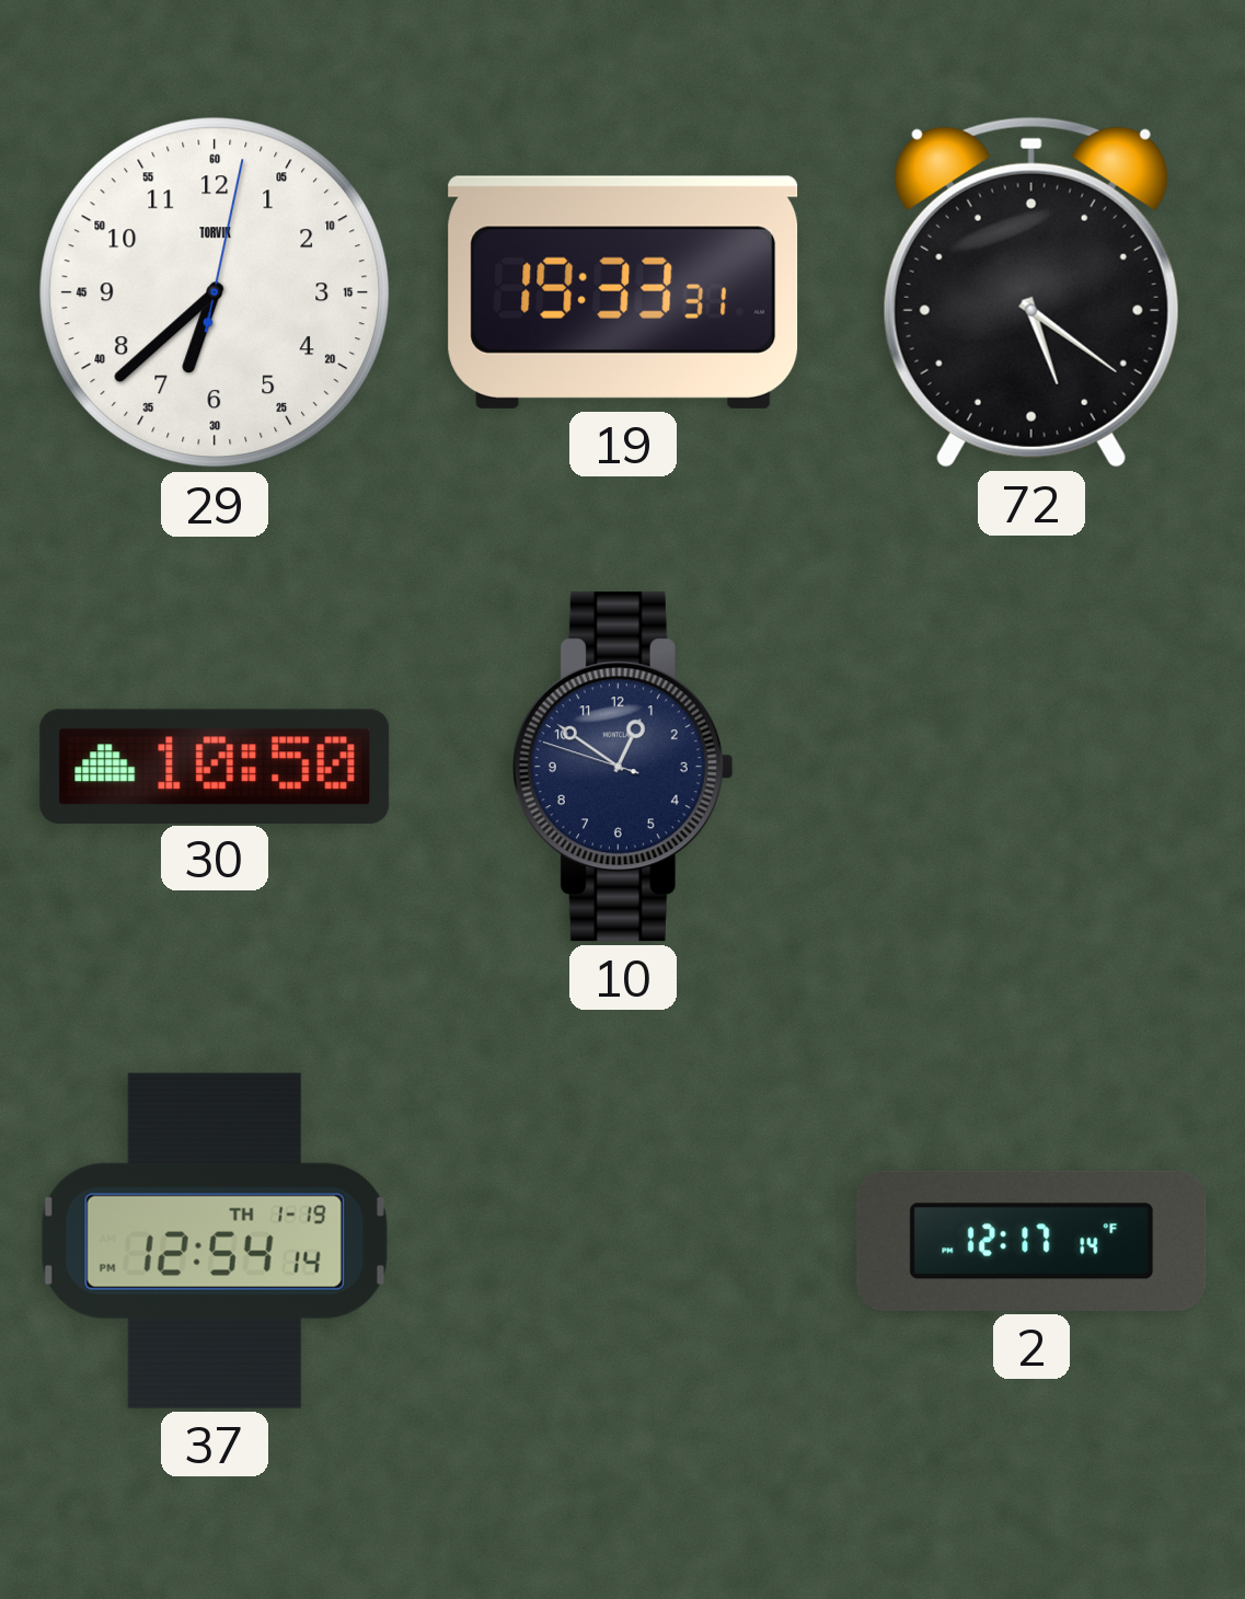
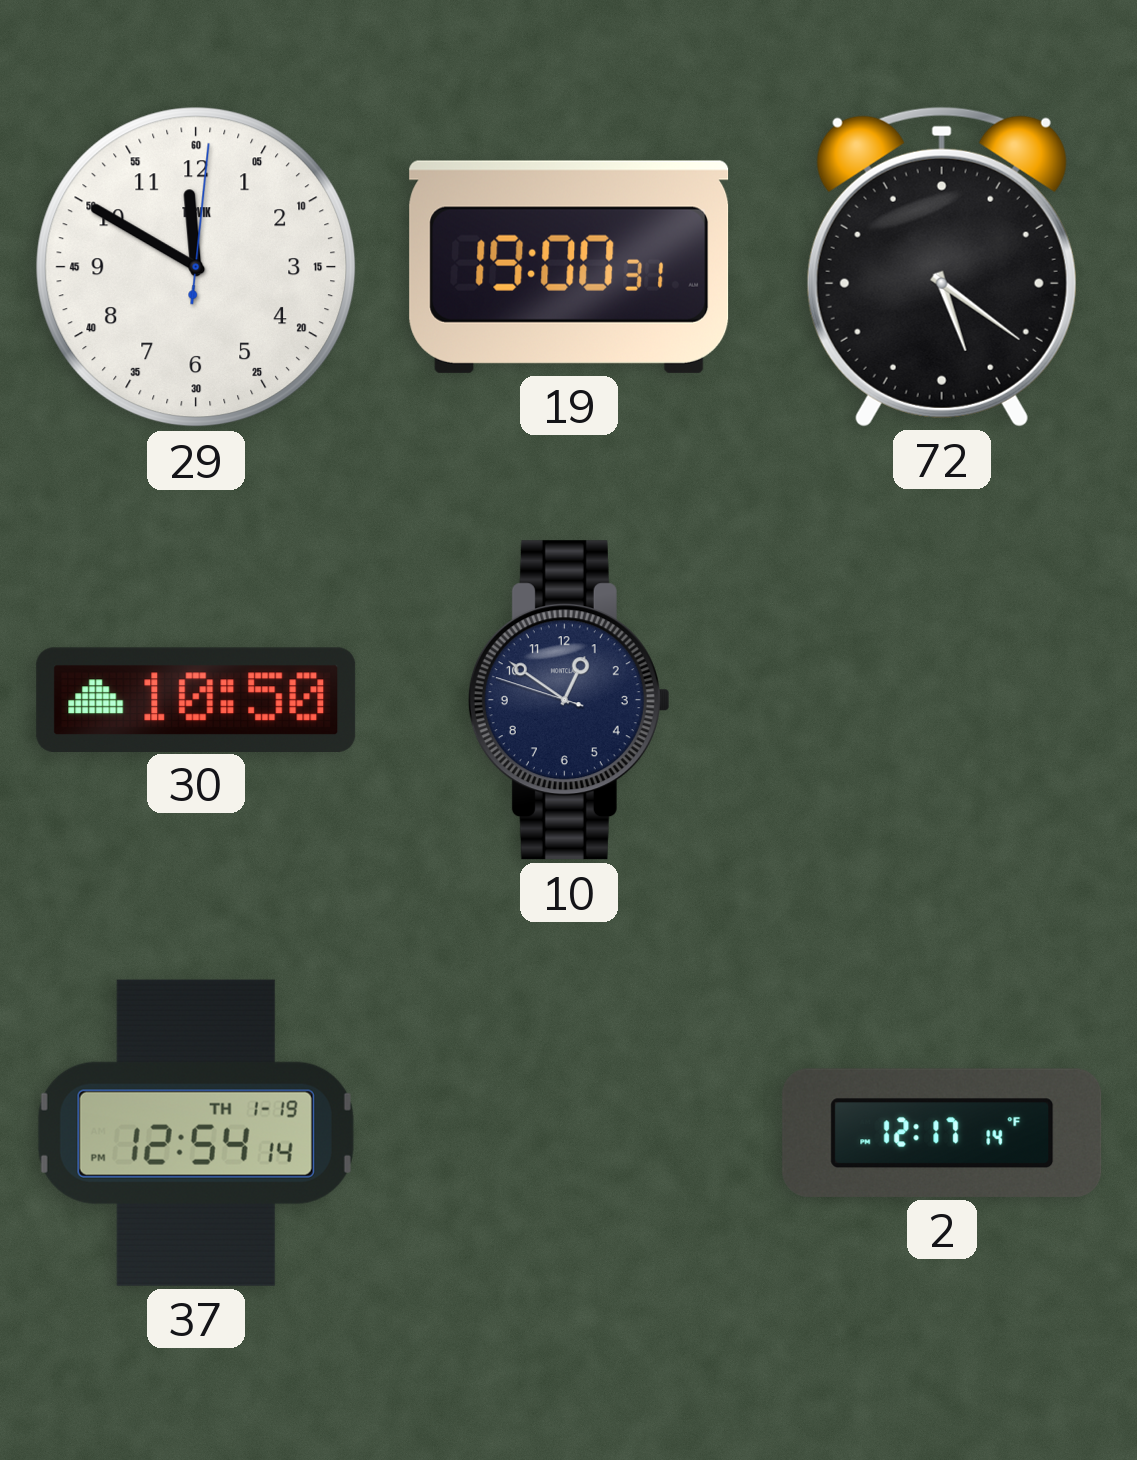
29: 6:38 -> 11:50 (196, 267)
19: 19:33 -> 19:00 (569, 267)
